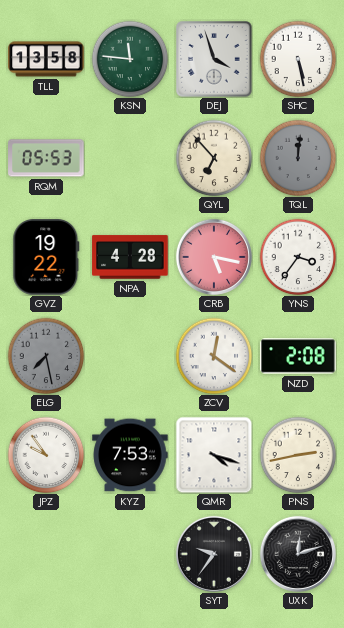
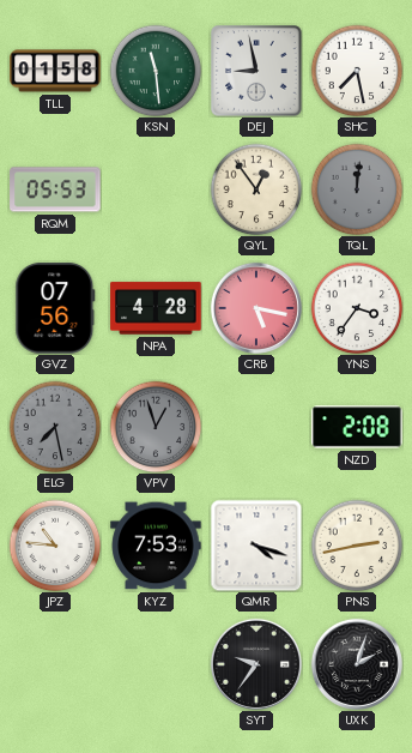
TLL: 13:58 -> 01:58 (55, 71)
KSN: 11:46 -> 11:29 (156, 71)
DEJ: 3:57 -> 8:58 (256, 71)
SHC: 5:28 -> 7:28 (357, 71)
QYL: 6:53 -> 12:54 (256, 189)
GVZ: 19:22 -> 07:56 (55, 308)
VPV: none -> 12:57 (156, 427)
ZCV: 12:21 -> none (214, 356)
JPZ: 9:54 -> 10:46 (55, 546)
UXK: 12:12 -> 2:03 (357, 664)
